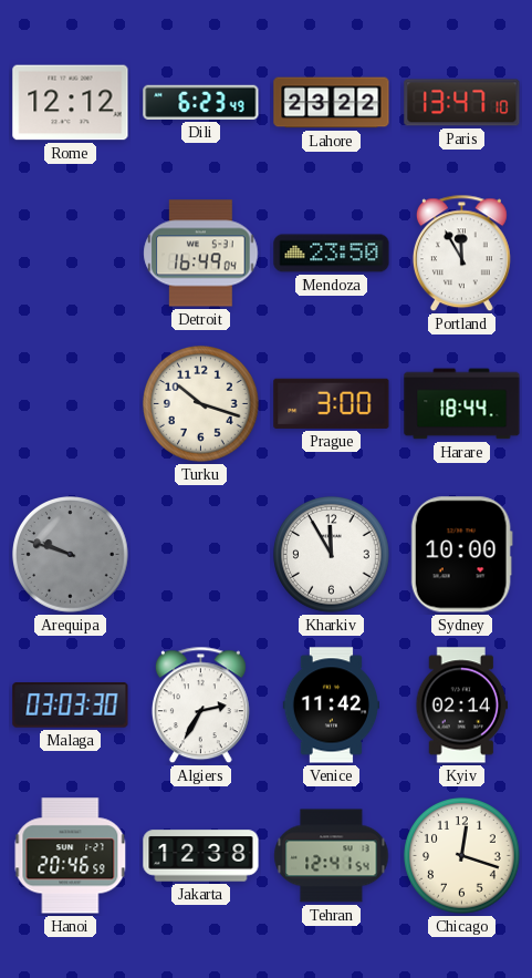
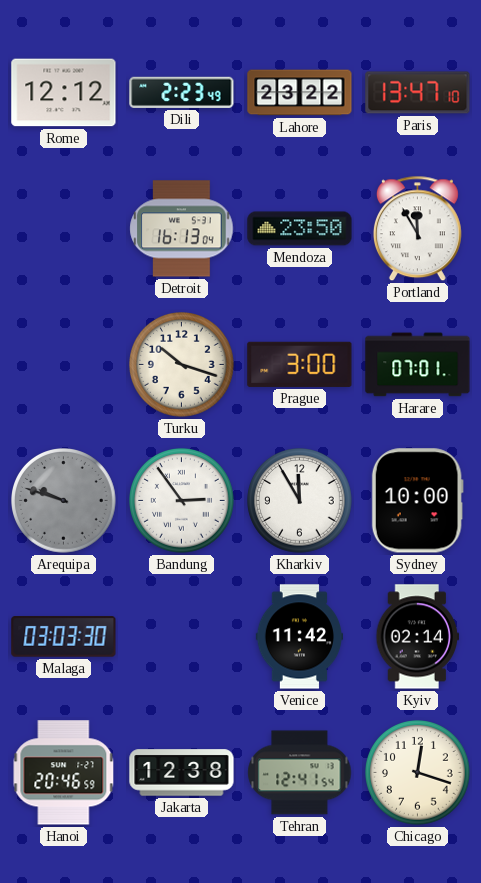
Dili: 6:23 -> 2:23 (182, 92)
Detroit: 16:49 -> 16:13 (182, 229)
Harare: 18:44 -> 07:01 (418, 365)
Bandung: none -> 2:54 (182, 501)
Algiers: 2:35 -> none (200, 706)
